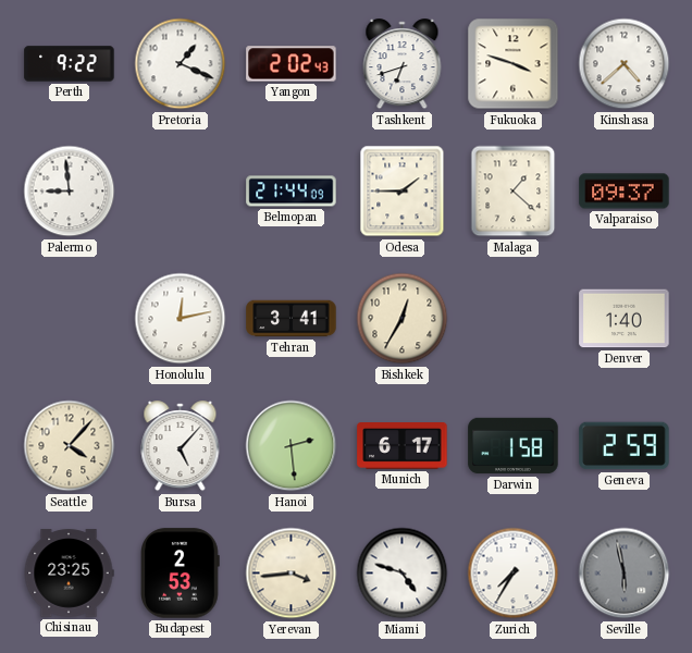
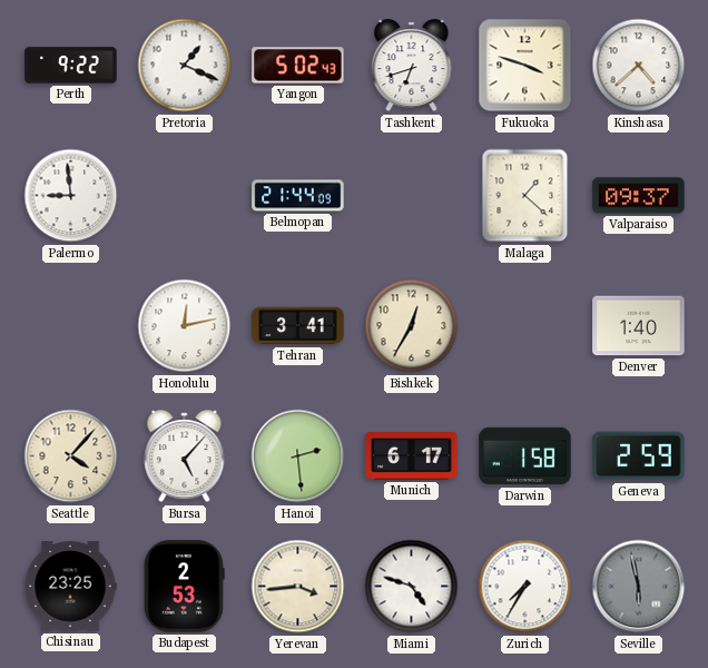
Yangon: 2:02 -> 5:02 (298, 66)
Odesa: 1:45 -> none (403, 192)
